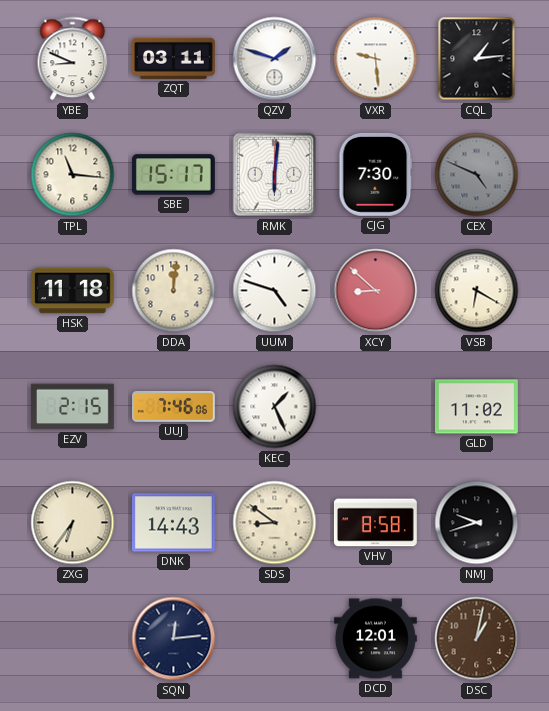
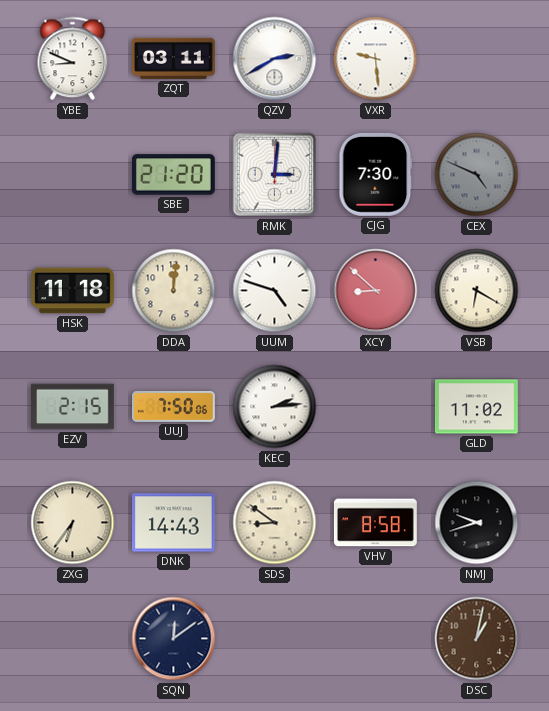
QZV: 1:48 -> 2:40 (275, 59)
CQL: 1:14 -> none (477, 59)
TPL: 11:16 -> none (73, 175)
SBE: 15:17 -> 21:20 (173, 175)
RMK: 6:01 -> 3:01 (275, 175)
UUJ: 7:46 -> 7:50 (174, 407)
KEC: 1:26 -> 2:14 (275, 407)
SQN: 12:14 -> 12:09 (174, 639)
DCD: 12:01 -> none (375, 639)
